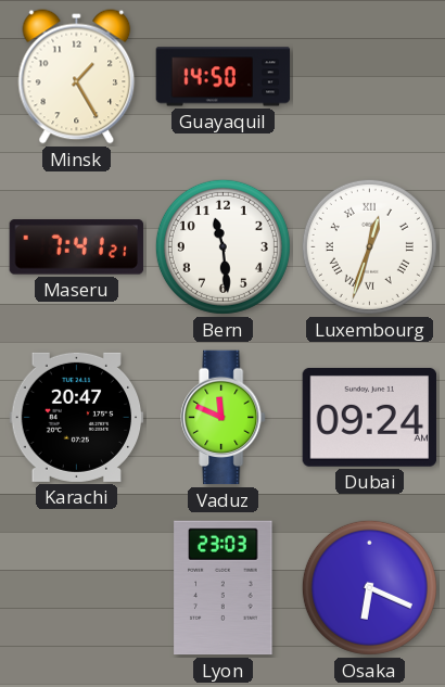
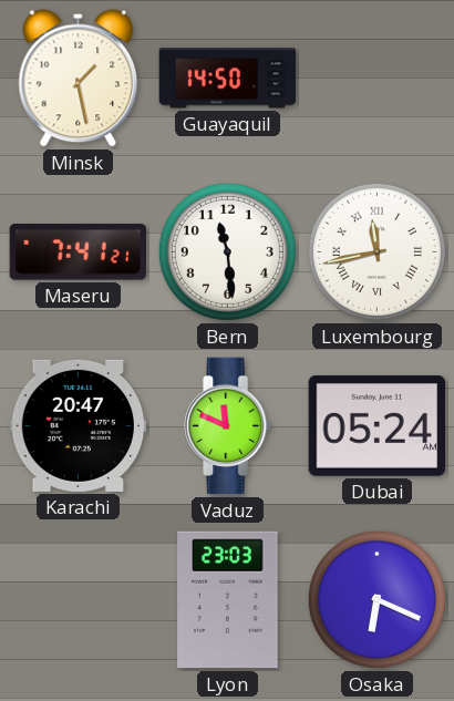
Minsk: 1:25 -> 1:28 (79, 79)
Luxembourg: 12:33 -> 11:43 (376, 251)
Dubai: 09:24 -> 05:24 (378, 426)
